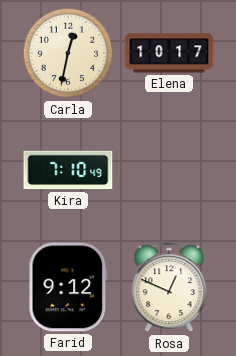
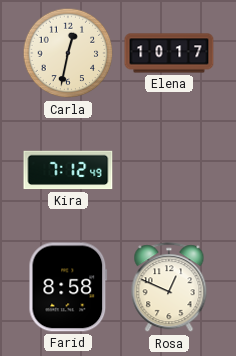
Kira: 7:10 -> 7:12 (68, 170)
Farid: 9:12 -> 8:58 (68, 287)
